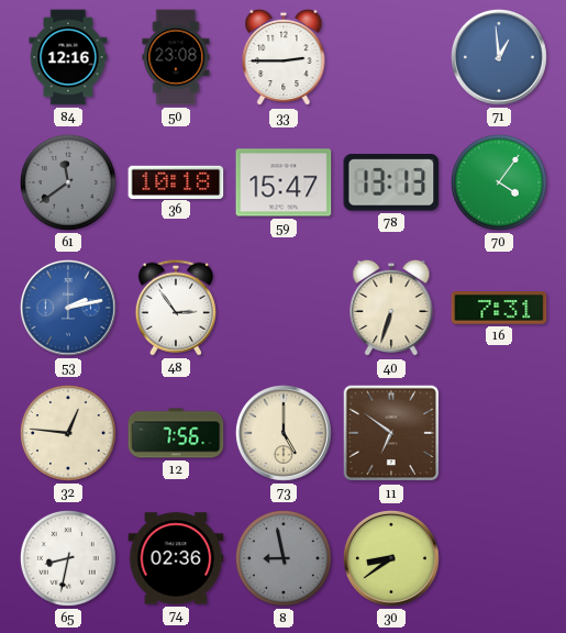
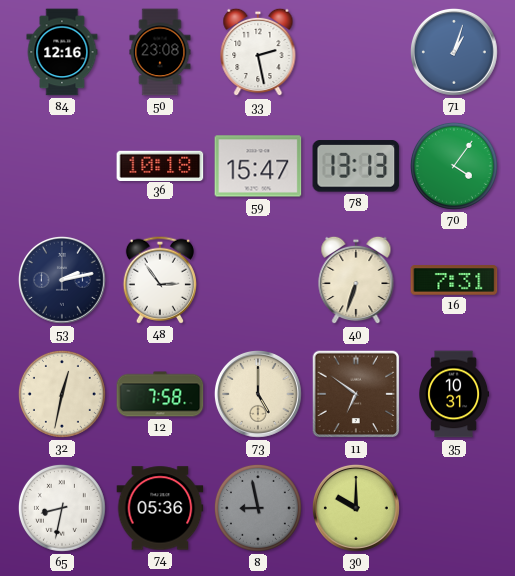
33: 2:45 -> 2:28 (258, 52)
71: 12:59 -> 1:03 (454, 52)
61: 11:39 -> none (68, 182)
53 dial: blue -> navy (62, 280)
32: 12:46 -> 12:32 (62, 394)
12: 7:56 -> 7:58 (160, 394)
35: none -> 10:31 (454, 394)
74: 02:36 -> 05:36 (160, 508)
30: 8:39 -> 10:00 (356, 508)
